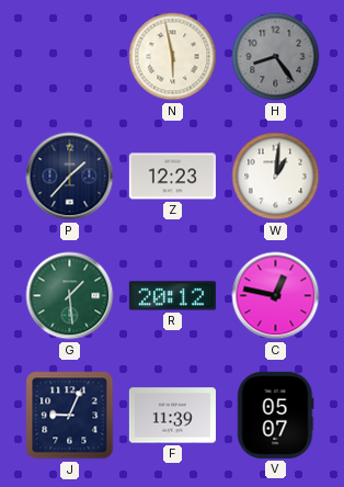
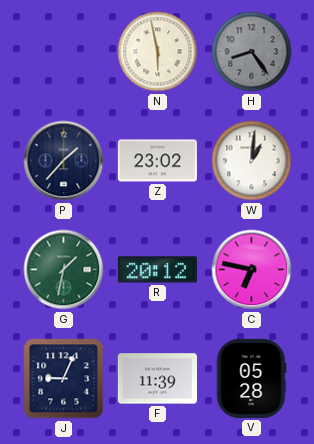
Z: 12:23 -> 23:02 (157, 161)
G: 1:29 -> 1:32 (64, 270)
C: 12:47 -> 6:47 (252, 270)
V: 05:07 -> 05:28 (251, 378)
